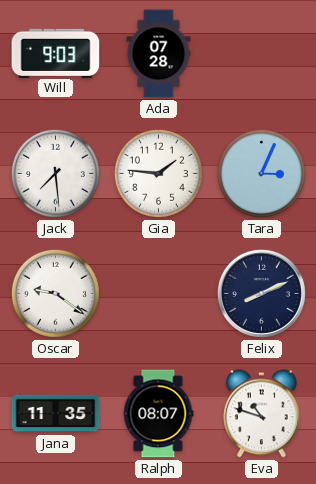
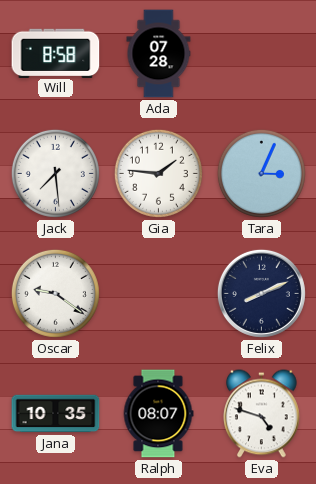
Will: 9:03 -> 8:58 (56, 53)
Jana: 11:35 -> 10:35 (56, 414)
Eva: 10:48 -> 4:48 (262, 414)
